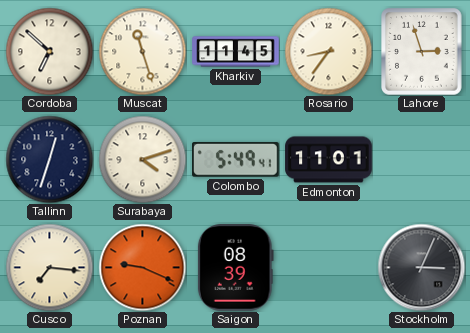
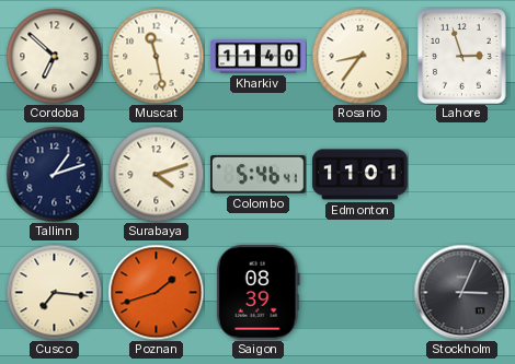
Muscat: 11:27 -> 11:28 (156, 56)
Kharkiv: 11:45 -> 11:40 (259, 57)
Tallinn: 12:33 -> 1:12 (54, 174)
Colombo: 5:49 -> 5:46 (259, 175)
Poznan: 9:19 -> 1:42 (156, 292)
